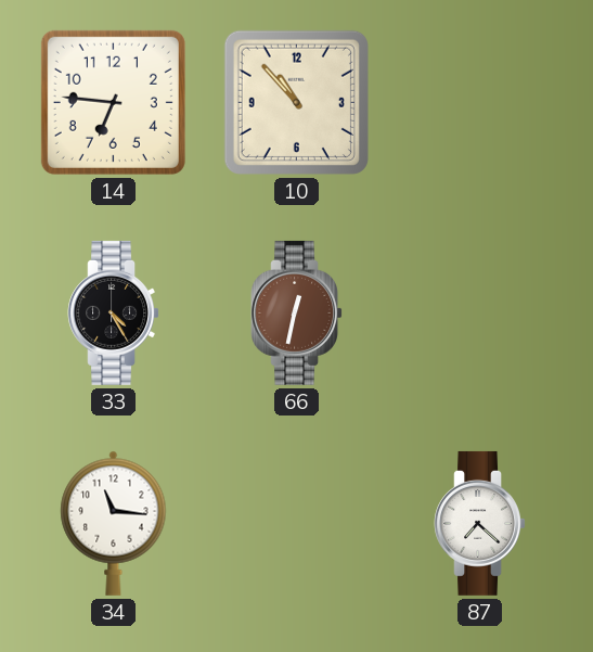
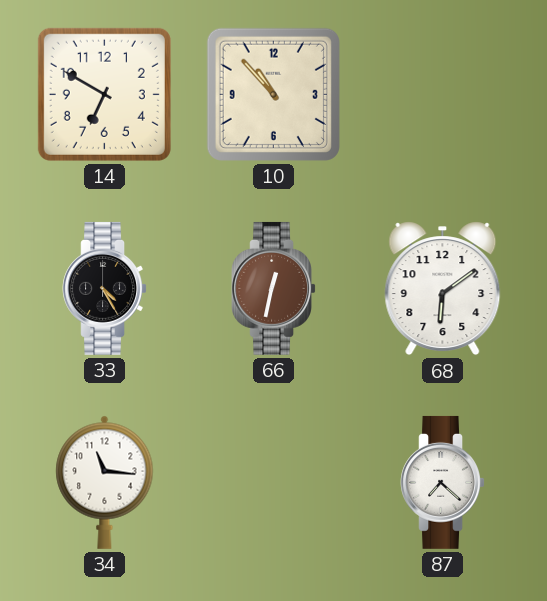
14: 6:46 -> 6:50 (104, 94)
68: none -> 6:09 (443, 289)
